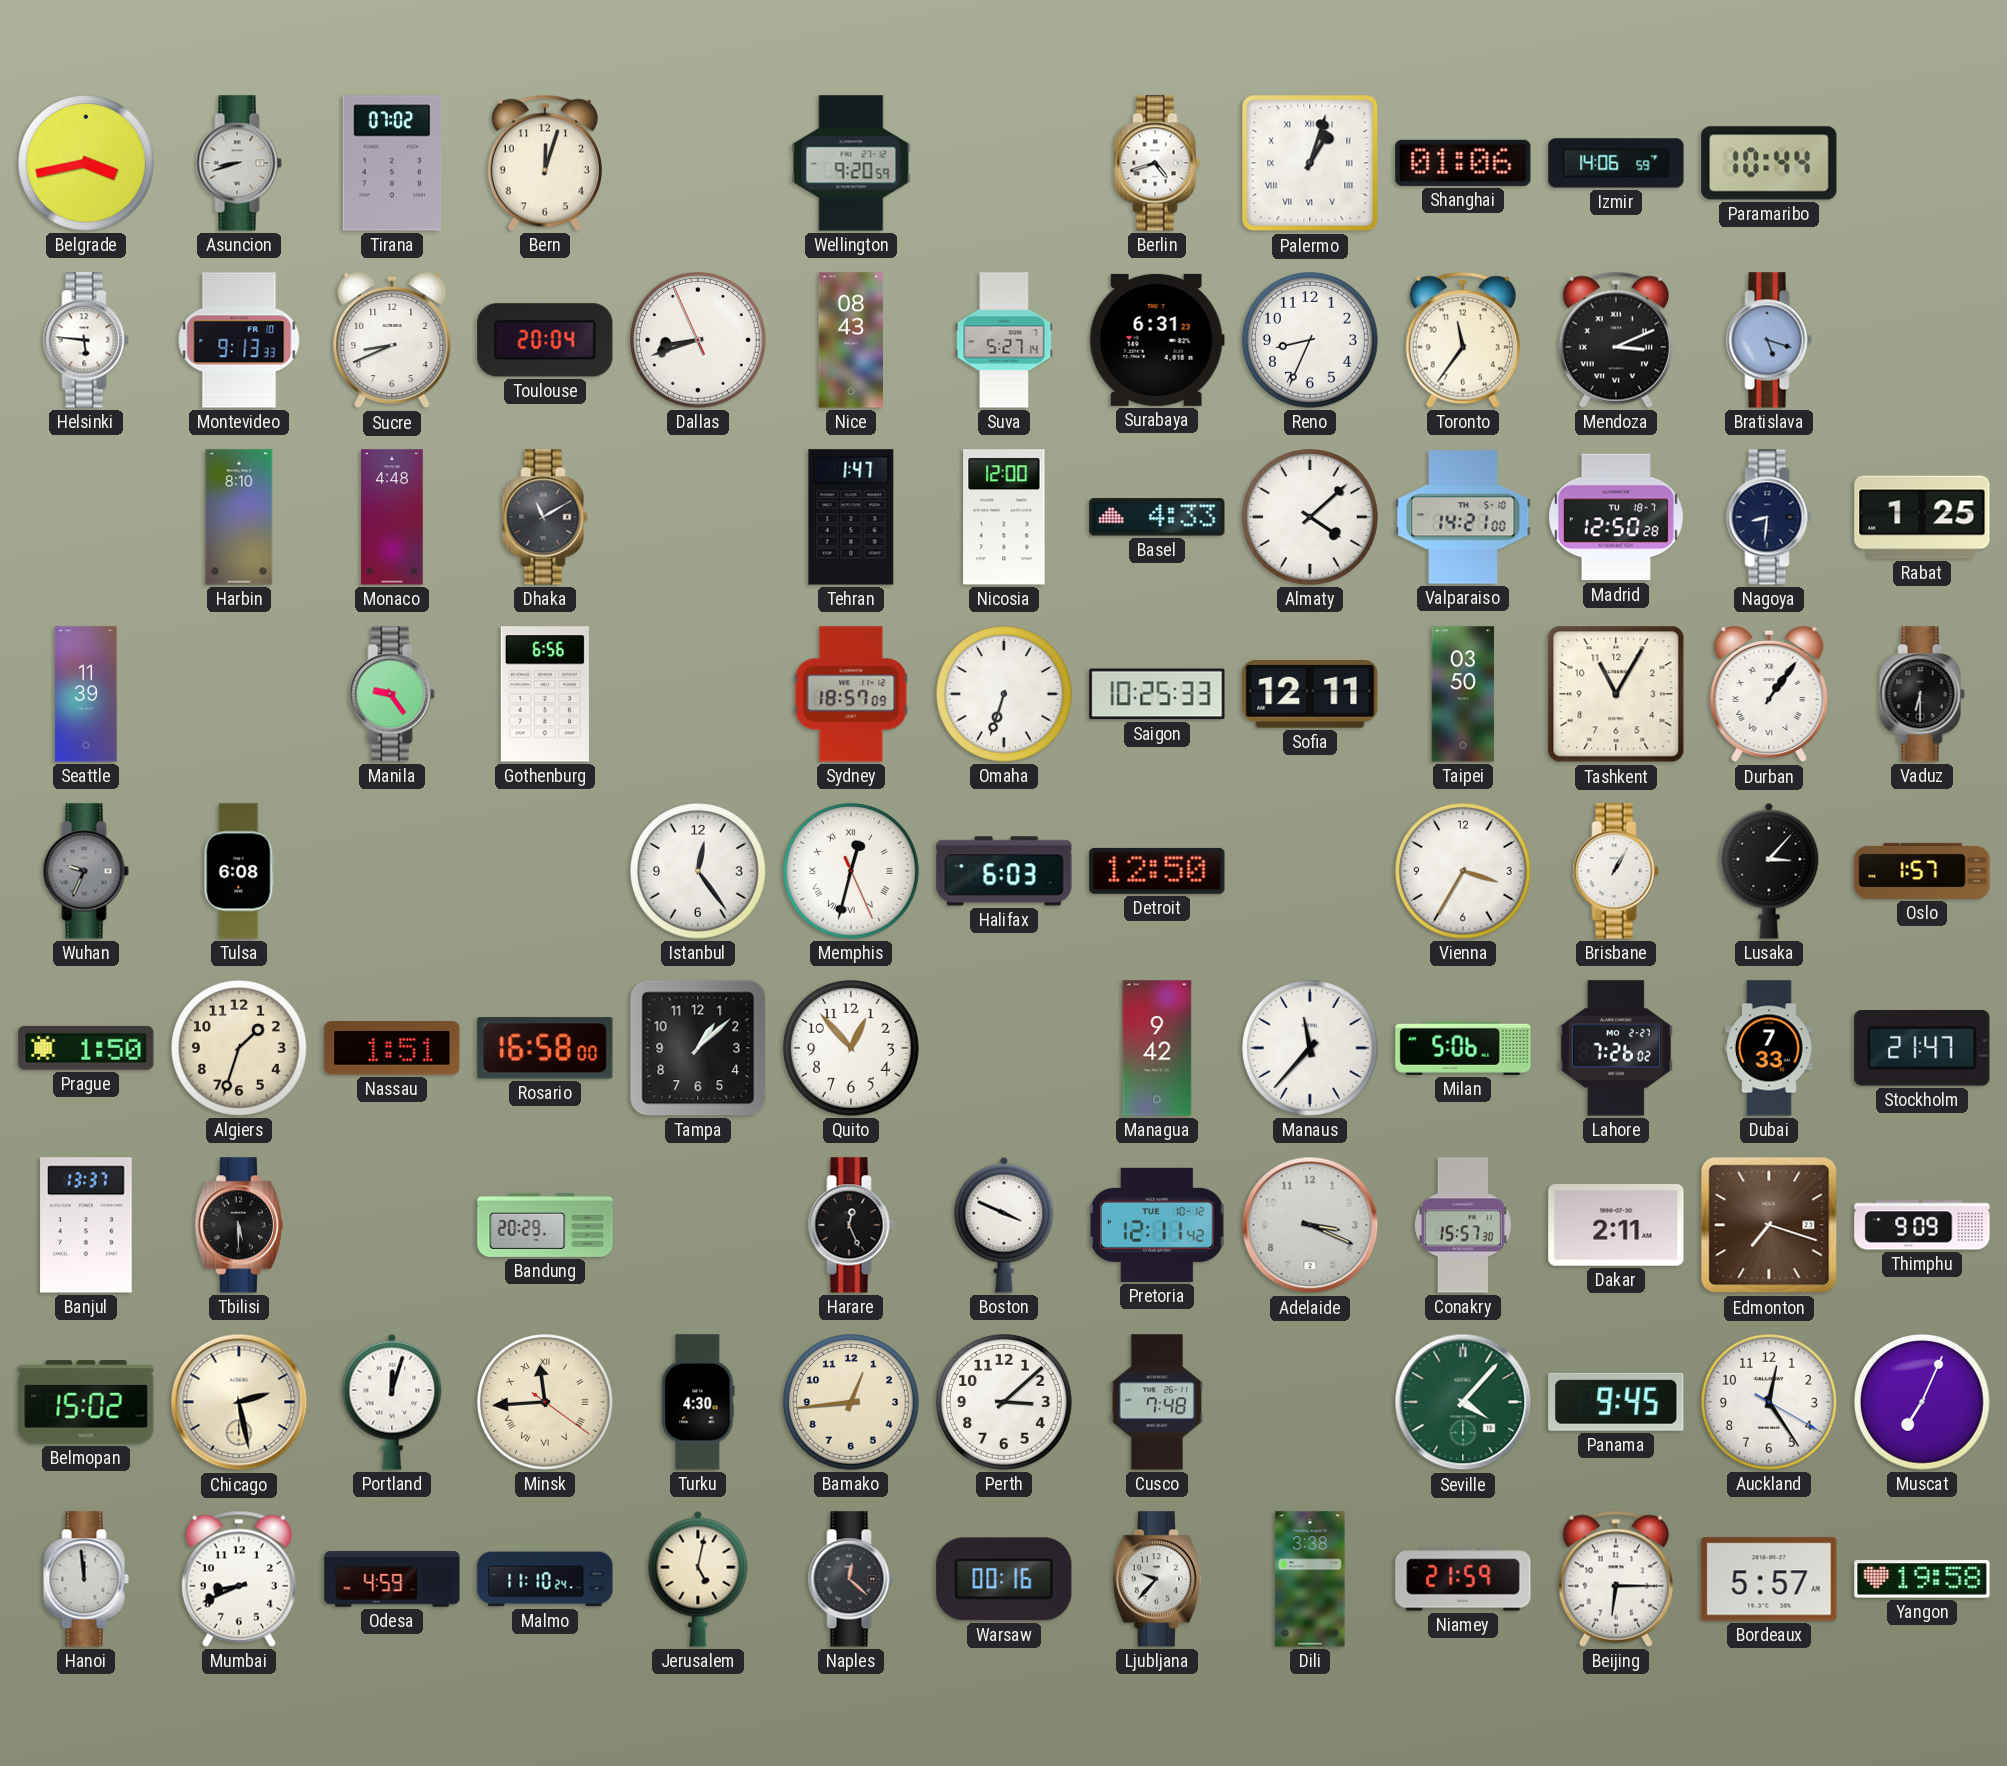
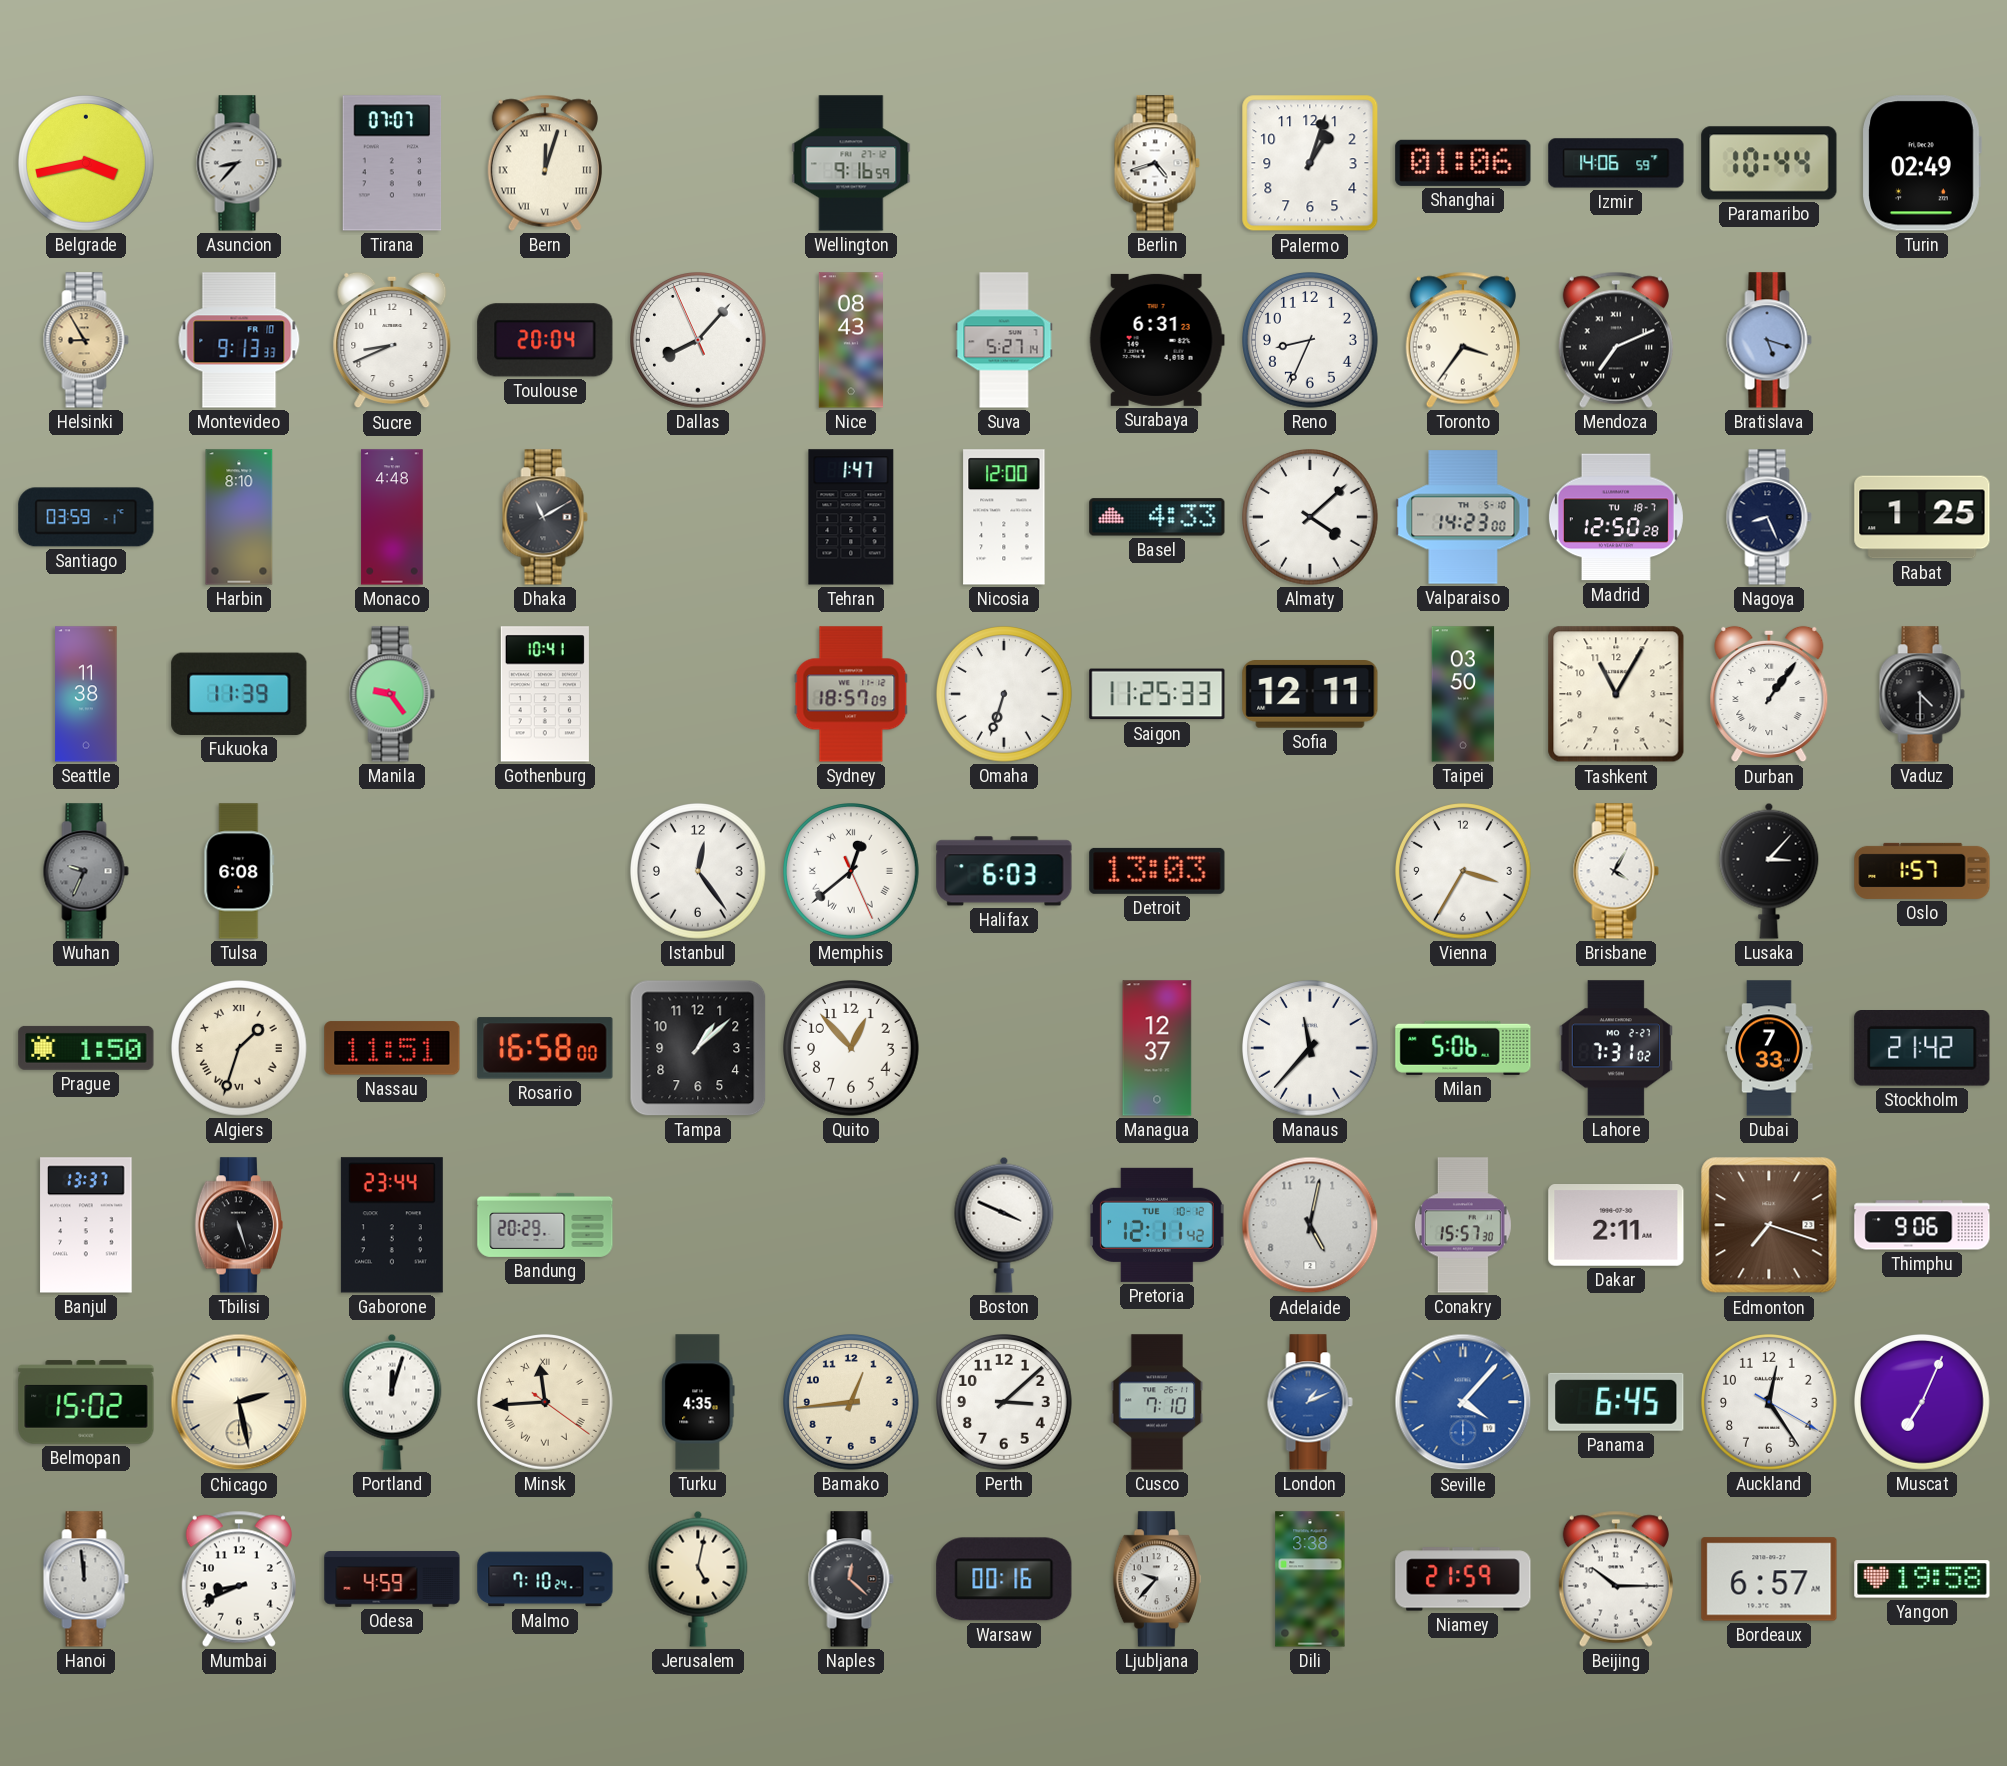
Asuncion: 8:42 -> 8:37 (239, 163)
Tirana: 07:02 -> 07:07 (392, 163)
Bern numerals: Arabic -> Roman (545, 163)
Wellington: 9:20 -> 9:16 (851, 163)
Palermo numerals: Roman -> Arabic (1310, 163)
Turin: none -> 02:49 (1922, 163)
Helsinki: 5:46 -> 8:55 (86, 340)
Helsinki dial: white -> champagne (86, 340)
Dallas: 8:41 -> 8:06 (699, 341)
Toronto: 11:36 -> 3:36 (1463, 340)
Mendoza: 3:11 -> 7:11 (1616, 340)
Santiago: none -> 03:59 (86, 517)
Valparaiso: 14:21 -> 14:23 (1463, 517)
Nagoya: 8:31 -> 8:26 (1769, 517)
Seattle: 11:39 -> 11:38 (86, 694)
Fukuoka: none -> 11:39 (239, 694)
Gothenburg: 6:56 -> 10:41 (545, 694)
Saigon: 10:25 -> 11:25 (1157, 694)
Vaduz: 6:30 -> 4:30 (1922, 694)
Memphis: 12:32 -> 12:38 (852, 872)
Detroit: 12:50 -> 13:03 (1157, 871)
Brisbane: 1:05 -> 4:05 (1616, 871)
Algiers numerals: Arabic -> Roman (240, 1049)
Nassau: 1:51 -> 11:51 (392, 1048)
Managua: 9:42 -> 12:37 (1157, 1048)
Lahore: 7:26 -> 7:31 (1616, 1048)
Stockholm: 21:47 -> 21:42 (1922, 1049)
Tbilisi: 5:30 -> 5:27 (239, 1225)
Gaborone: none -> 23:44 (392, 1225)
Harare: 12:26 -> none (851, 1225)
Adelaide: 3:19 -> 5:02 (1310, 1225)
Thimphu: 9:09 -> 9:06 (1922, 1225)
Turku: 4:30 -> 4:35 (698, 1402)
Cusco: 7:48 -> 7:10 (1157, 1402)
London: none -> 1:11 (1310, 1402)
Seville dial: green -> blue (1463, 1402)
Panama: 9:45 -> 6:45 (1616, 1402)
Malmo: 11:10 -> 7:10 (545, 1579)
Beijing: 6:15 -> 10:15 (1616, 1579)
Bordeaux: 5:57 -> 6:57 (1769, 1579)
